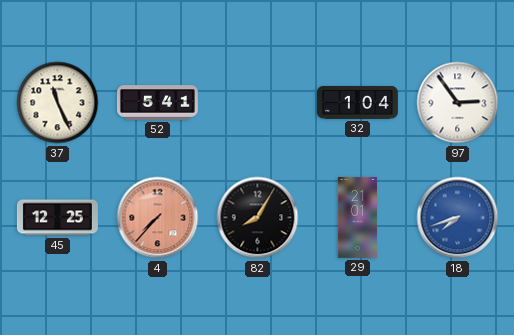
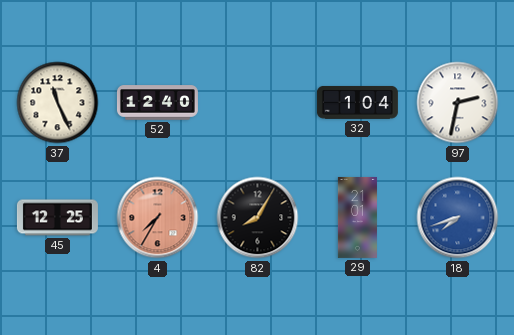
52: 5:41 -> 12:40 (157, 103)
97: 2:54 -> 2:32 (458, 103)
4: 7:37 -> 7:35 (158, 218)
